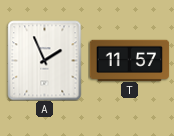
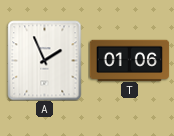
T: 11:57 -> 01:06 (129, 60)
